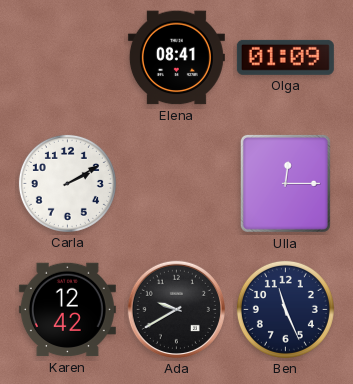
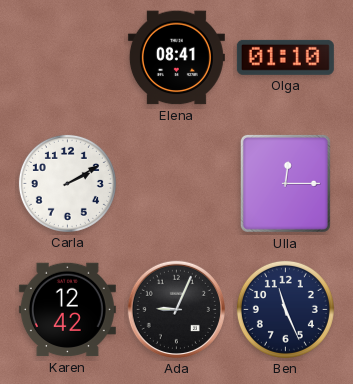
Olga: 01:09 -> 01:10 (285, 57)
Ada: 9:40 -> 9:04 (176, 309)
